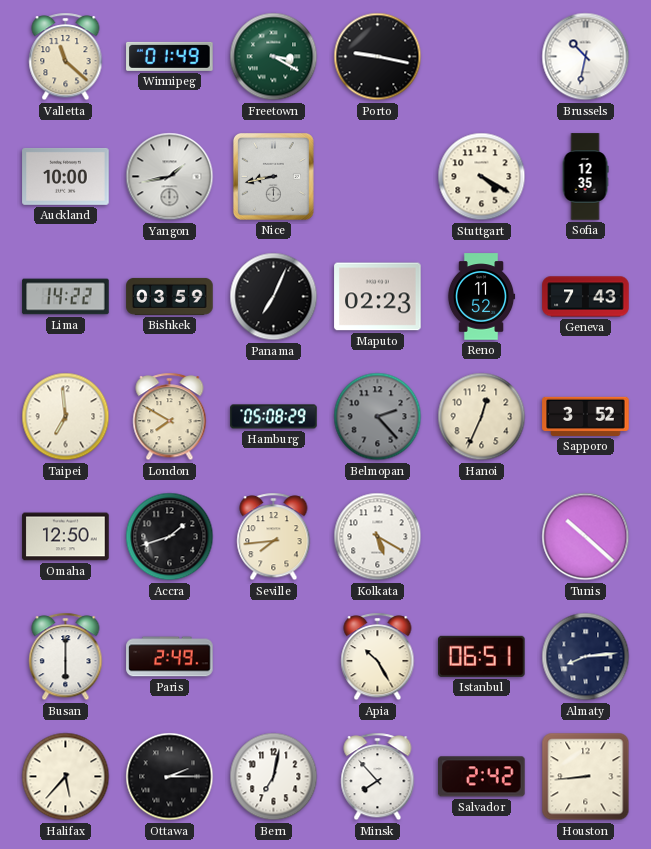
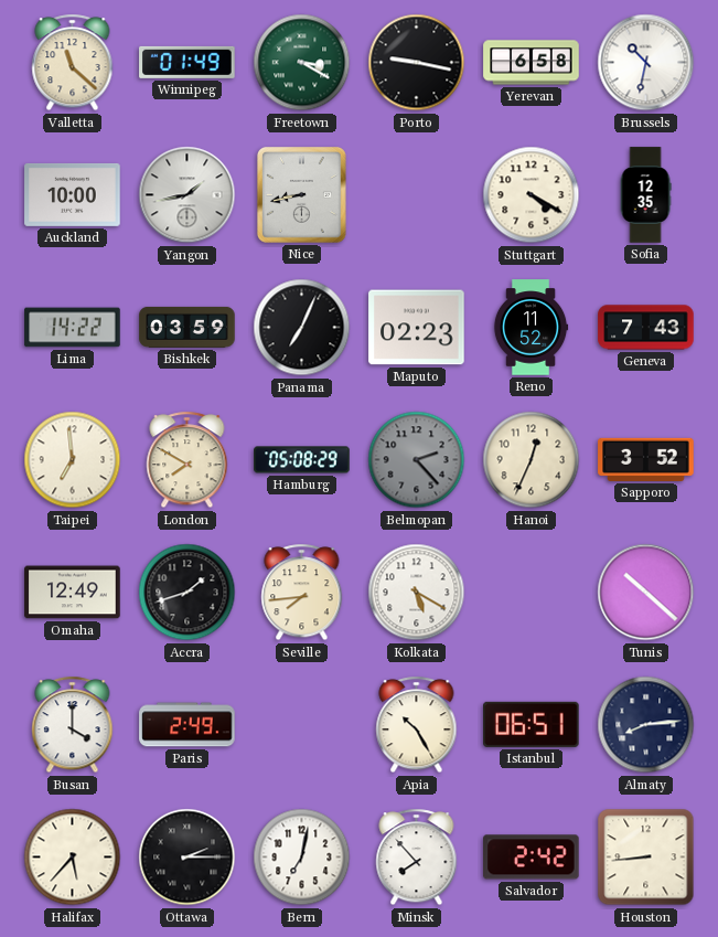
Yerevan: none -> 6:58 (532, 63)
Omaha: 12:50 -> 12:49 (73, 593)
Busan: 6:00 -> 4:00 (73, 725)
